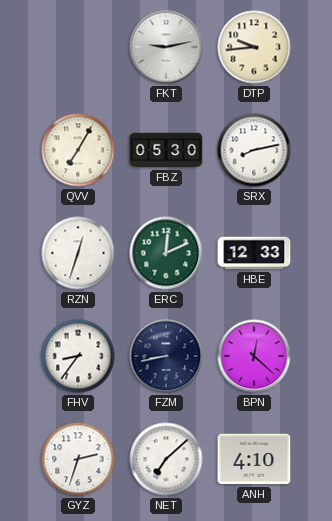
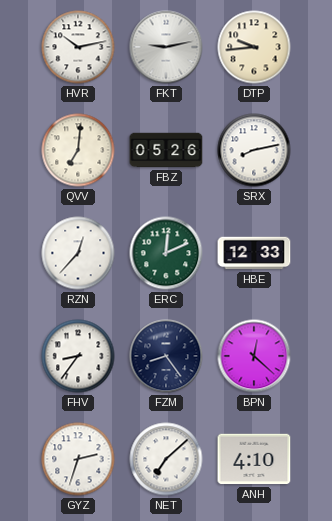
HVR: none -> 10:13 (78, 47)
QVV: 7:05 -> 7:01 (78, 150)
FBZ: 05:30 -> 05:26 (166, 150)
RZN: 12:33 -> 12:37 (78, 253)
FZM: 8:43 -> 8:24 (166, 356)
